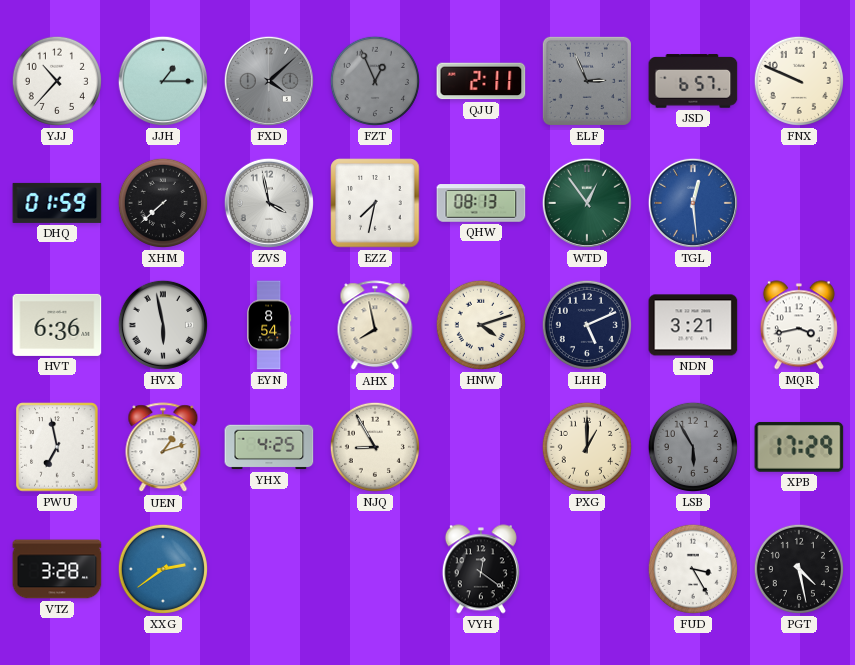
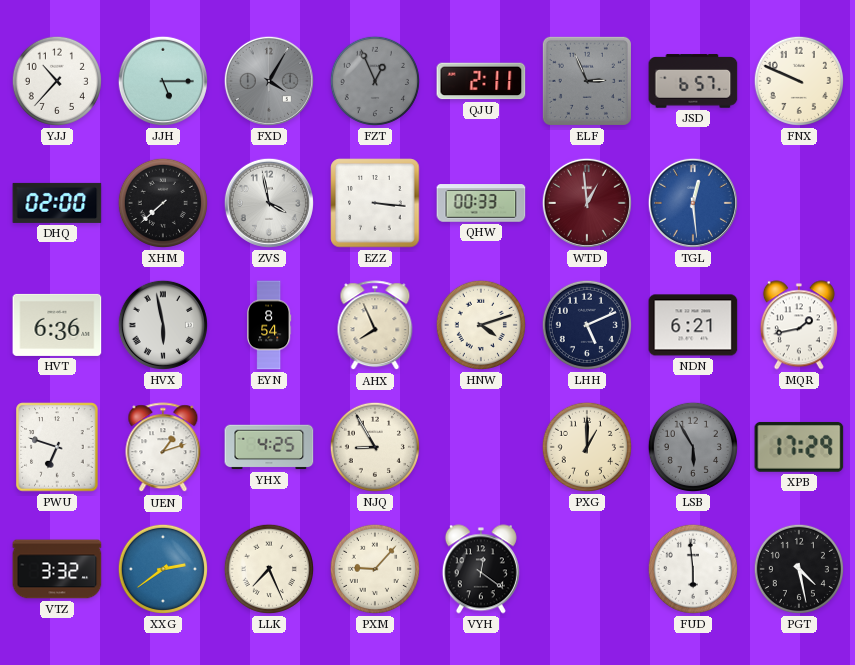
JJH: 1:15 -> 5:15 (163, 81)
FXD: 4:08 -> 4:05 (269, 81)
DHQ: 01:59 -> 02:00 (57, 203)
EZZ: 7:32 -> 3:16 (375, 203)
QHW: 08:13 -> 00:33 (481, 203)
WTD: 12:54 -> 12:59 (587, 203)
WTD dial: green -> burgundy (587, 203)
AHX: 7:58 -> 7:56 (375, 326)
NDN: 3:21 -> 6:21 (693, 325)
MQR: 3:43 -> 1:43 (799, 325)
PWU: 6:58 -> 6:48 (57, 447)
VTZ: 3:28 -> 3:32 (57, 569)
LLK: none -> 7:26 (269, 569)
PXM: none -> 9:07 (375, 569)
FUD: 3:25 -> 5:59 (693, 569)
